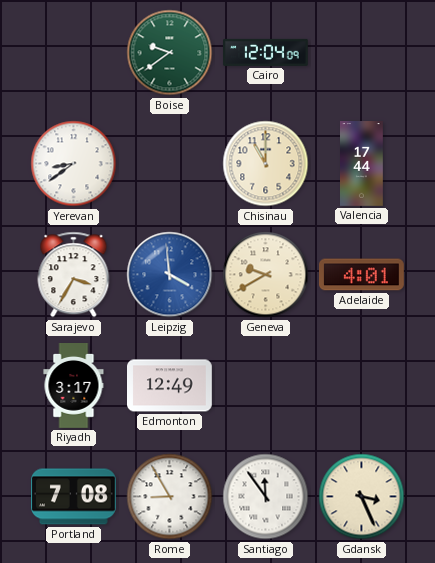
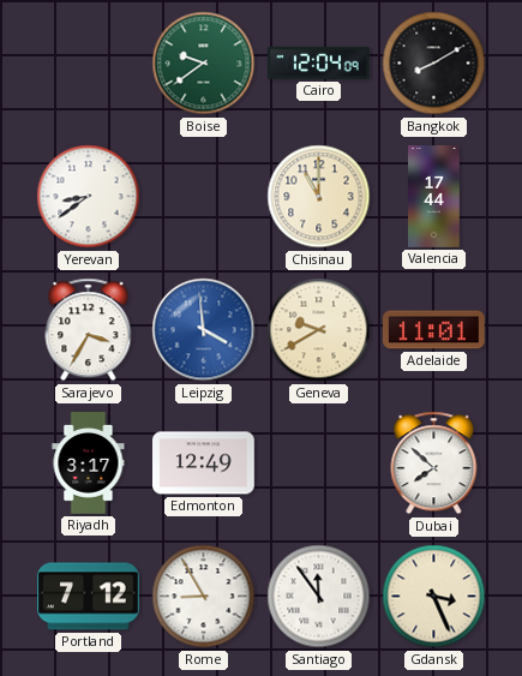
Bangkok: none -> 8:10 (434, 64)
Adelaide: 4:01 -> 11:01 (434, 330)
Dubai: none -> 7:52 (434, 463)
Portland: 7:08 -> 7:12 (89, 597)
